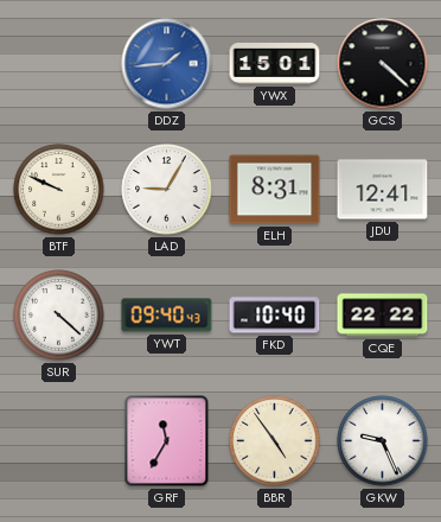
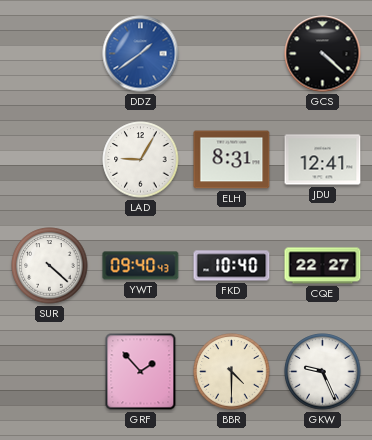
DDZ: 1:44 -> 1:39 (141, 54)
YWX: 15:01 -> none (275, 64)
BTF: 9:49 -> none (59, 190)
CQE: 22:22 -> 22:27 (323, 266)
GRF: 11:35 -> 1:53 (141, 372)
BBR: 4:54 -> 4:30 (232, 372)
